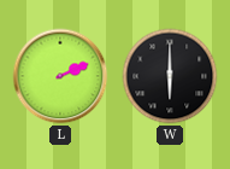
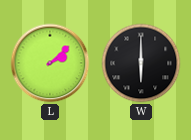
L: 2:11 -> 2:08 (50, 63)
